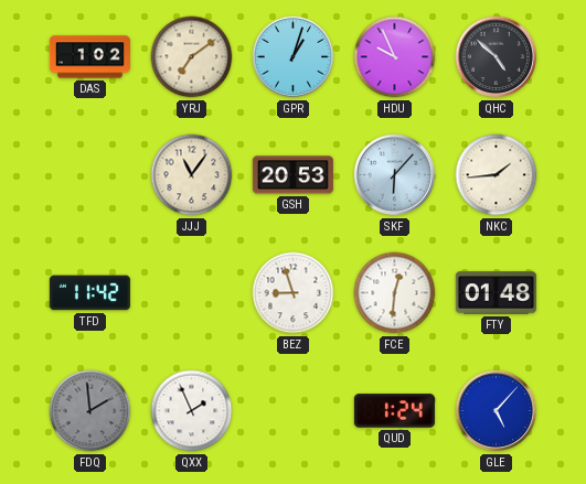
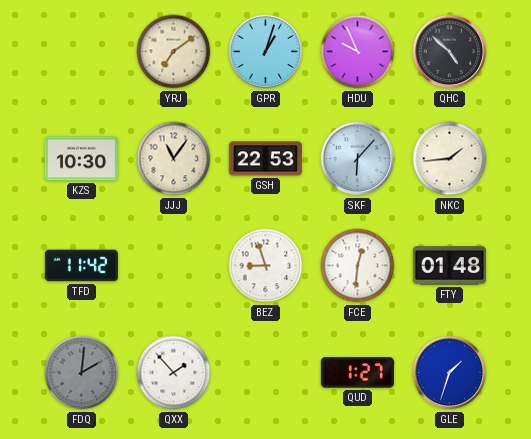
DAS: 1:02 -> none (89, 57)
KZS: none -> 10:30 (81, 159)
GSH: 20:53 -> 22:53 (265, 159)
FDQ: 1:59 -> 2:01 (82, 373)
QXX: 1:56 -> 1:53 (174, 373)
QUD: 1:24 -> 1:27 (357, 373)
GLE: 5:07 -> 1:33 (450, 373)
